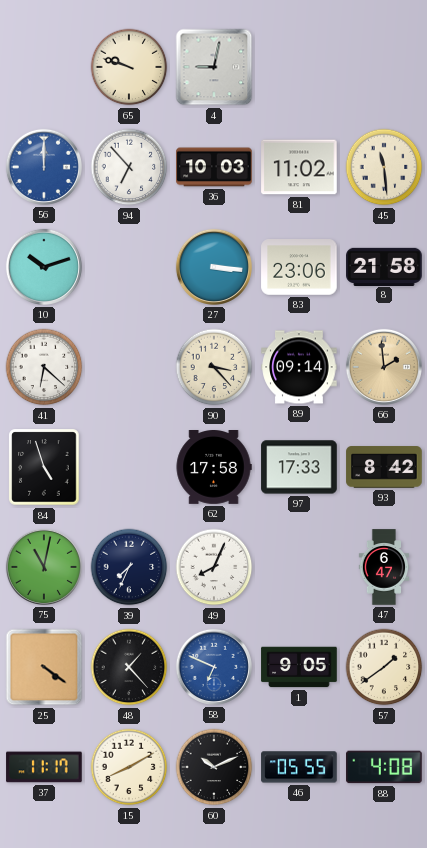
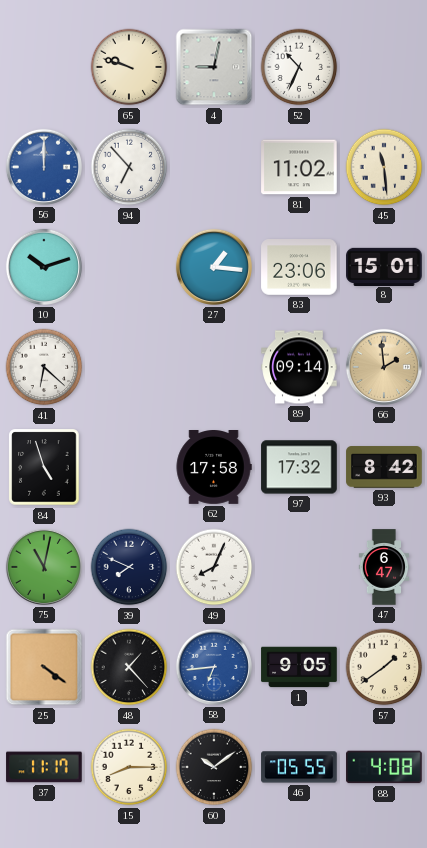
52: none -> 10:34 (299, 67)
36: 10:03 -> none (214, 167)
27: 3:16 -> 1:16 (214, 267)
8: 21:58 -> 15:01 (384, 266)
90: 3:23 -> none (214, 367)
97: 17:33 -> 17:32 (299, 467)
39: 7:34 -> 7:49 (129, 567)
58: 6:49 -> 6:44 (214, 667)
15: 8:10 -> 8:15 (129, 767)
60: 10:11 -> 10:09 (214, 767)
